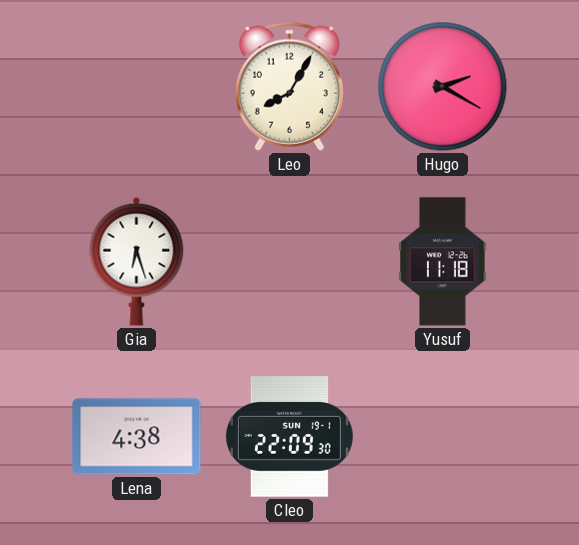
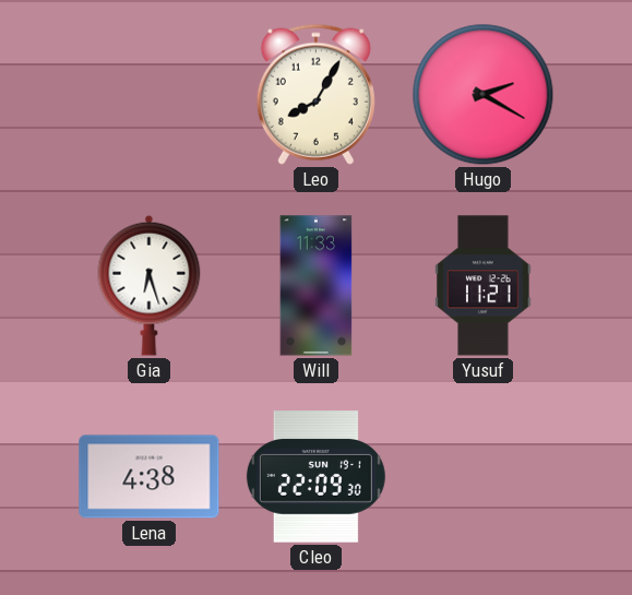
Will: none -> 11:33 (317, 286)
Yusuf: 11:18 -> 11:21 (484, 286)
